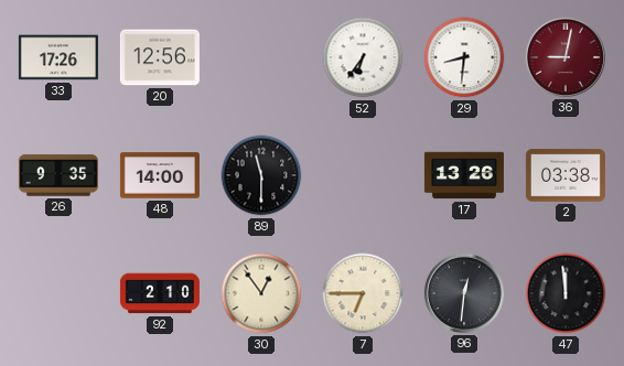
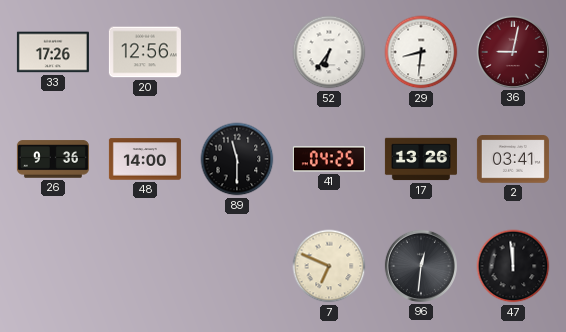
26: 9:35 -> 9:36 (53, 159)
41: none -> 04:25 (329, 159)
2: 03:38 -> 03:41 (513, 159)
92: 2:10 -> none (160, 293)
30: 12:54 -> none (261, 293)
7: 6:45 -> 6:49 (329, 266)
